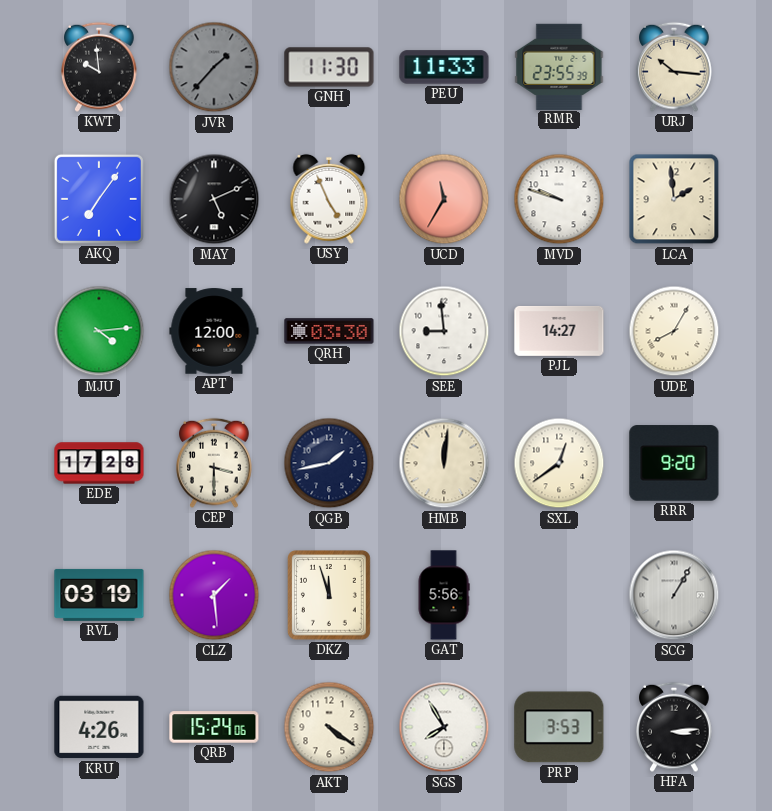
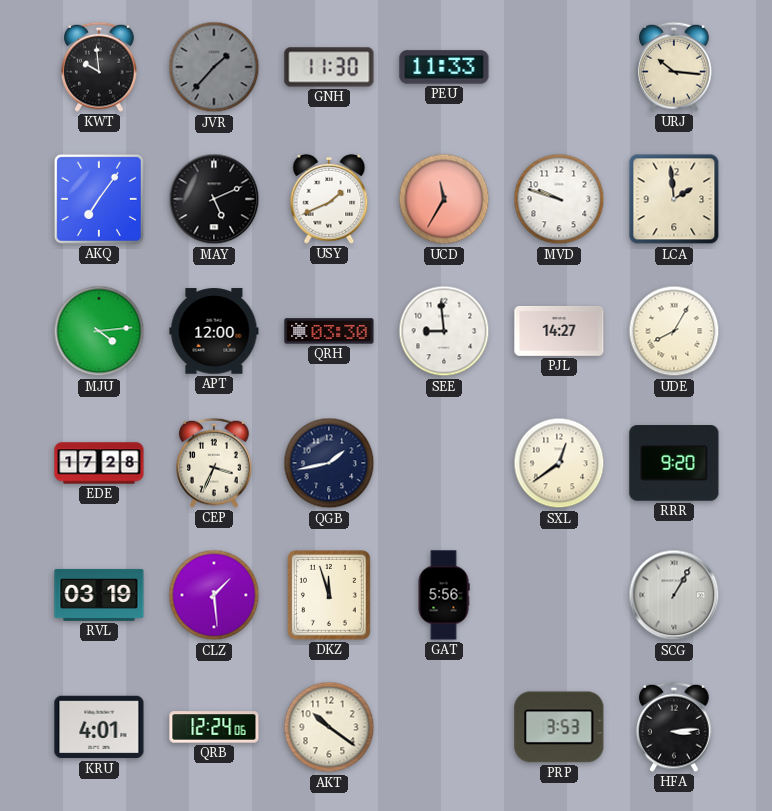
RMR: 23:55 -> none (559, 66)
USY: 4:56 -> 1:41 (329, 199)
CEP: 3:30 -> 3:34 (214, 463)
HMB: 12:01 -> none (444, 463)
KRU: 4:26 -> 4:01 (99, 727)
QRB: 15:24 -> 12:24 (214, 727)
AKT: 4:21 -> 10:21 (329, 727)
SGS: 7:55 -> none (444, 727)
